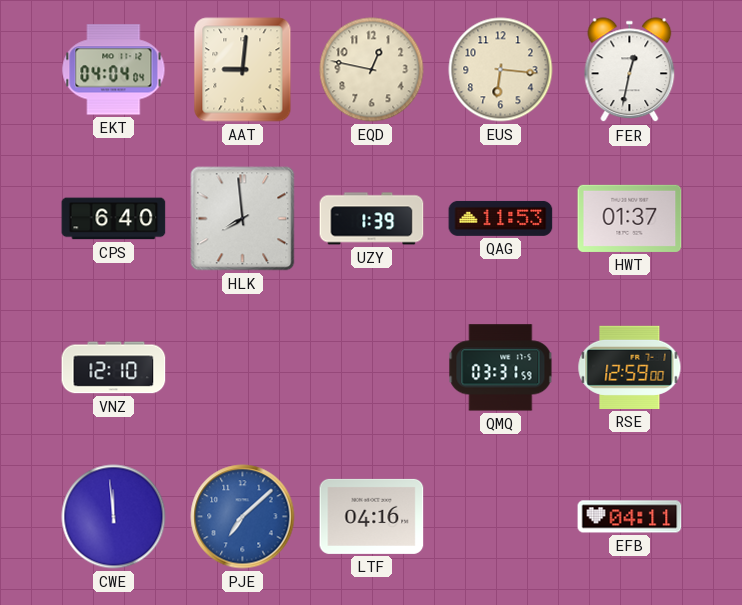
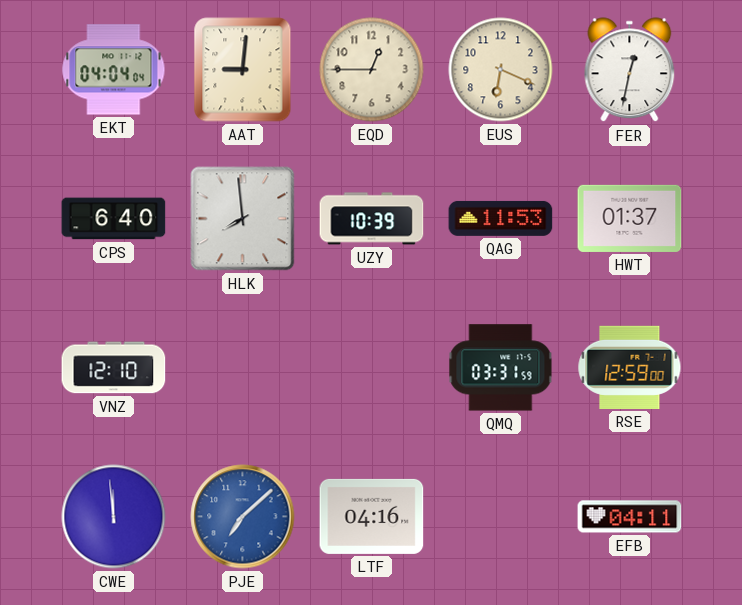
EQD: 12:47 -> 12:45 (372, 70)
EUS: 6:16 -> 6:19 (501, 70)
UZY: 1:39 -> 10:39 (372, 219)
